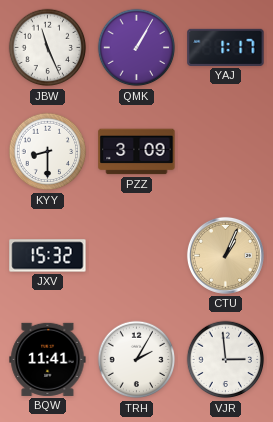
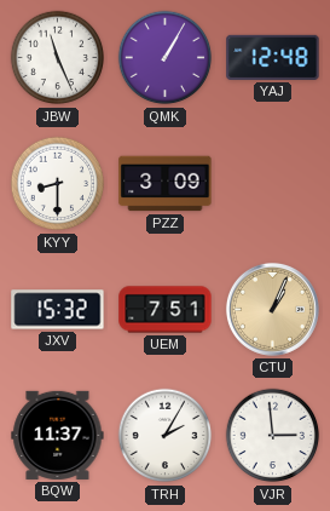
YAJ: 1:17 -> 12:48 (273, 57)
UEM: none -> 7:51 (166, 310)
BQW: 11:41 -> 11:37 (58, 435)
